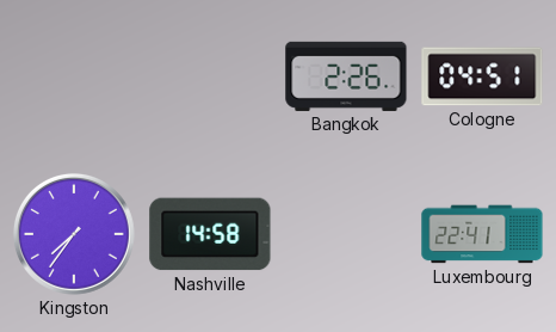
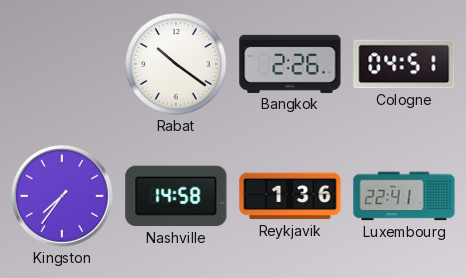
Rabat: none -> 10:21 (176, 64)
Reykjavik: none -> 1:36 (290, 196)
